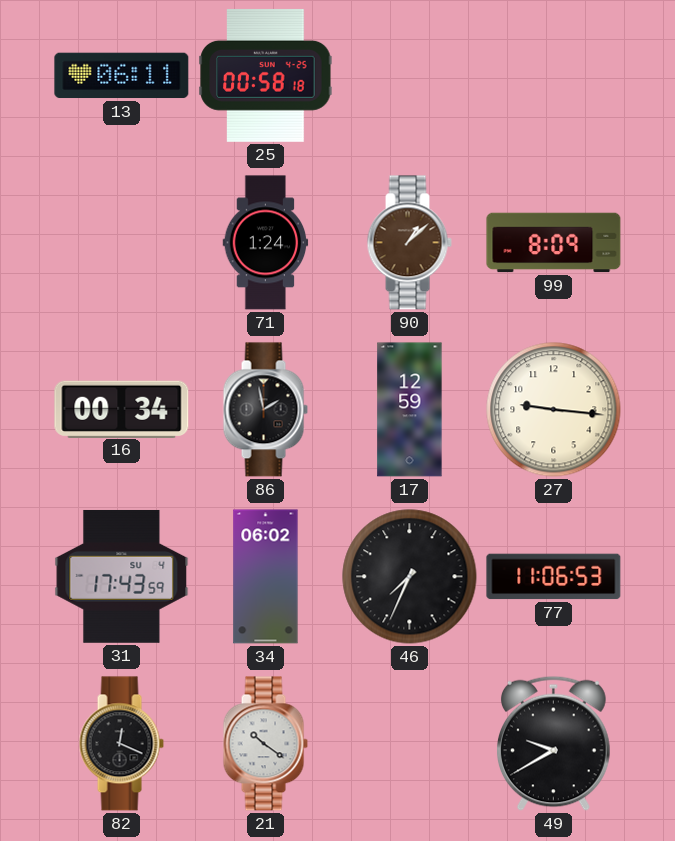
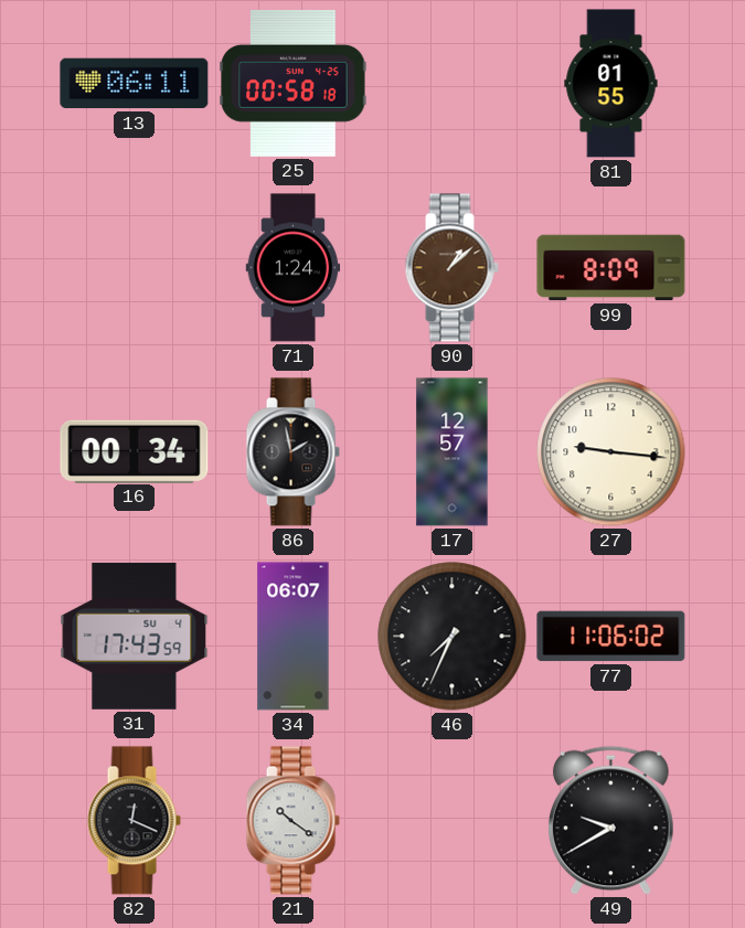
81: none -> 01:55 (611, 84)
17: 12:59 -> 12:57 (453, 452)
34: 06:02 -> 06:07 (294, 637)
77: 11:06:53 -> 11:06:02 (611, 637)
